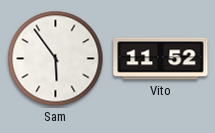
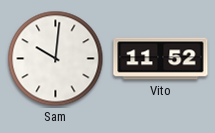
Sam: 5:54 -> 10:01 (56, 59)
